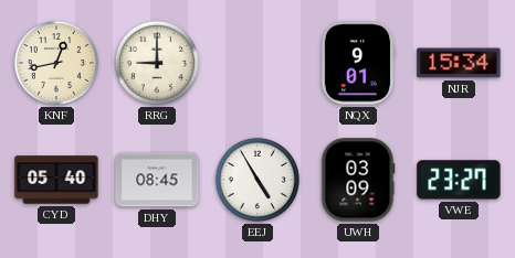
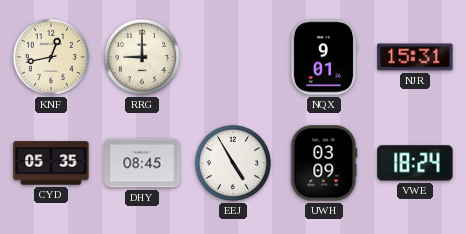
NJR: 15:34 -> 15:31 (415, 57)
CYD: 05:40 -> 05:35 (51, 163)
VWE: 23:27 -> 18:24 (415, 163)
